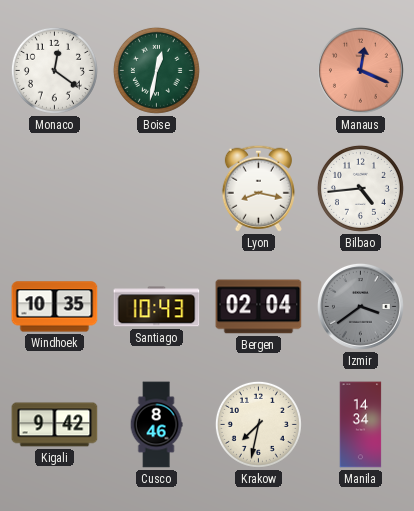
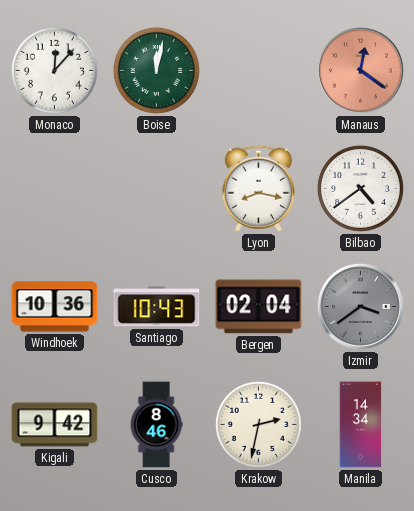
Monaco: 12:21 -> 12:07 (54, 70)
Boise: 12:32 -> 12:02 (156, 70)
Manaus: 12:19 -> 12:21 (360, 70)
Bilbao: 4:44 -> 4:39 (360, 188)
Windhoek: 10:35 -> 10:36 (55, 307)
Krakow: 7:32 -> 2:32 (258, 424)
